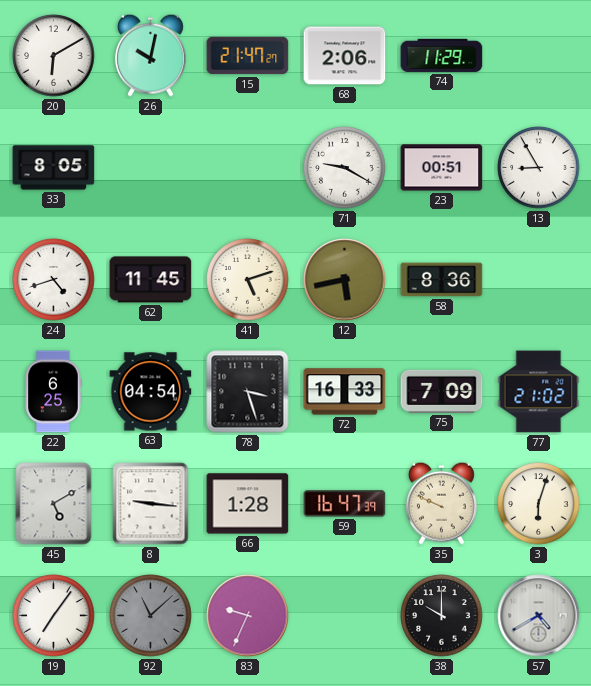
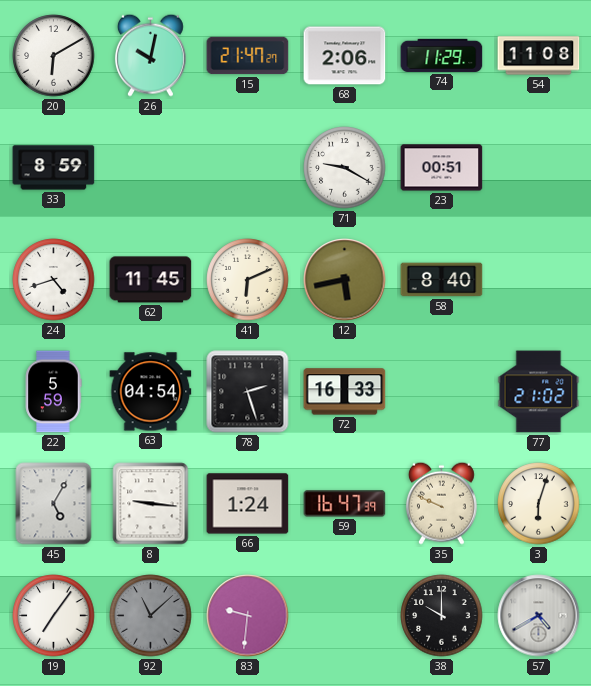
54: none -> 11:08 (539, 56)
33: 8:05 -> 8:59 (54, 168)
13: 8:55 -> none (539, 168)
41: 5:12 -> 6:11 (248, 280)
58: 8:36 -> 8:40 (442, 280)
22: 6:25 -> 5:59 (53, 392)
78: 3:27 -> 2:27 (248, 392)
75: 7:09 -> none (442, 391)
45: 5:10 -> 5:05 (54, 504)
66: 1:28 -> 1:24 (248, 504)
83: 9:34 -> 9:31 (248, 616)
